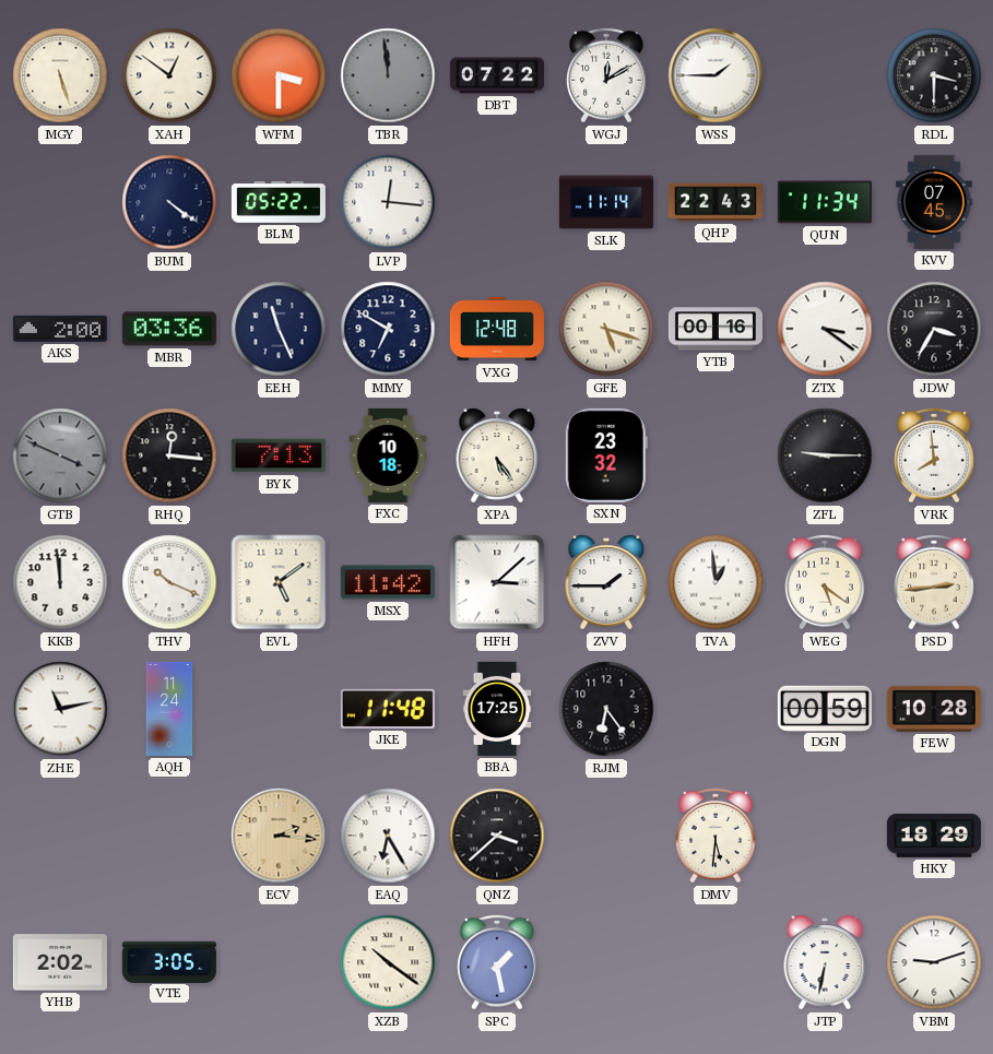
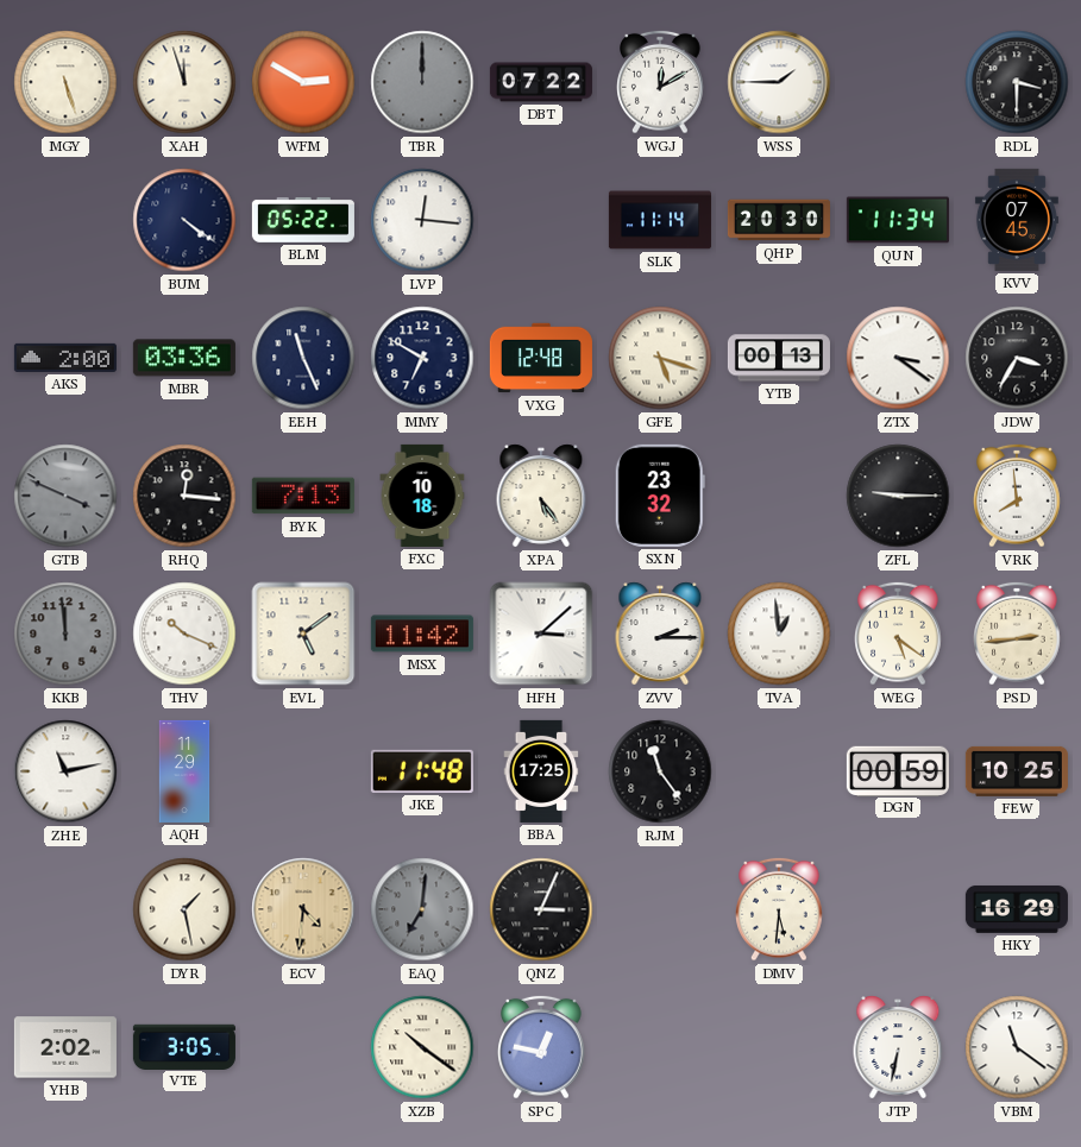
XAH: 12:51 -> 11:57 (184, 82)
WFM: 3:30 -> 2:50 (303, 82)
TBR: 11:59 -> 12:00 (422, 82)
QHP: 22:43 -> 20:30 (779, 220)
YTB: 00:16 -> 00:13 (779, 358)
KKB dial: white -> grey (65, 634)
ZVV: 1:45 -> 2:15 (660, 634)
AQH: 11:24 -> 11:29 (184, 771)
RJM: 6:24 -> 11:24 (660, 771)
FEW: 10:28 -> 10:25 (1017, 771)
DYR: none -> 1:28 (184, 909)
ECV: 2:16 -> 4:31 (303, 909)
EAQ: 6:25 -> 7:01 (422, 909)
EAQ dial: white -> grey (422, 909)
QNZ: 3:38 -> 3:04 (541, 909)
HKY: 18:29 -> 16:29 (1017, 909)
SPC: 1:28 -> 12:47 (541, 1047)
VBM: 9:12 -> 11:21 (1017, 1047)
